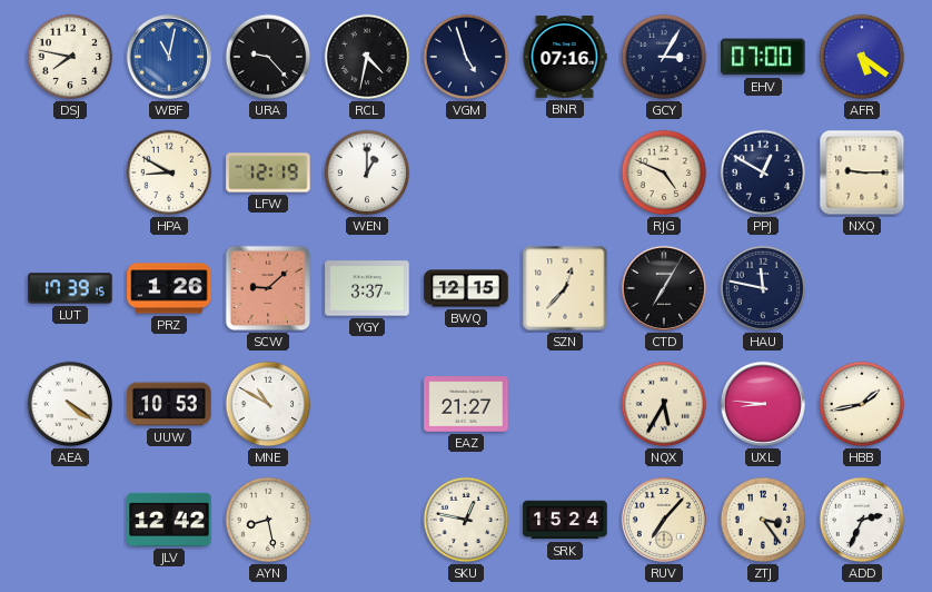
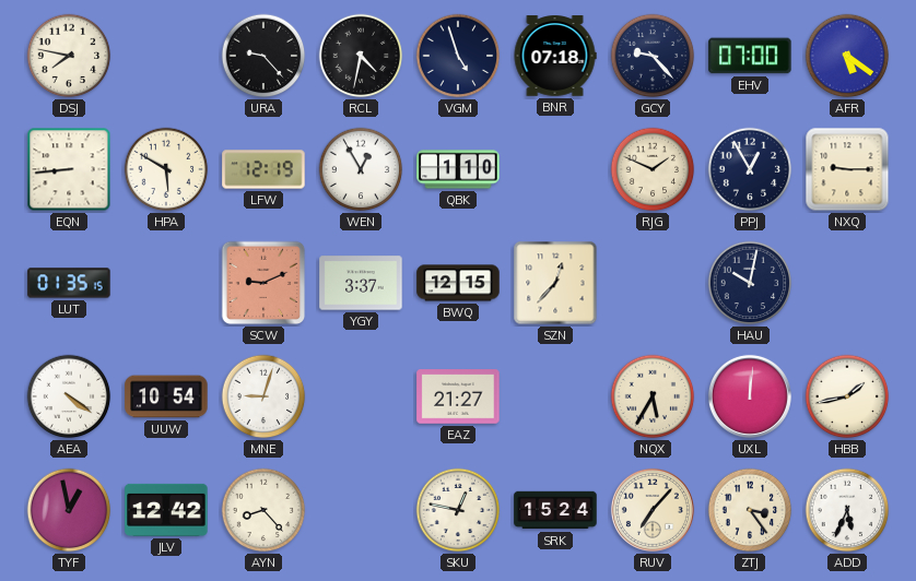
WBF: 11:02 -> none (169, 57)
BNR: 07:16 -> 07:18 (555, 56)
GCY: 3:05 -> 9:23 (653, 56)
EQN: none -> 8:44 (69, 169)
HPA: 8:50 -> 5:50 (166, 169)
WEN: 1:00 -> 12:55 (361, 169)
QBK: none -> 1:10 (458, 169)
RJG: 4:49 -> 1:49 (653, 169)
PPJ: 12:50 -> 12:55 (750, 169)
LUT: 17:39 -> 01:35 (69, 283)
PRZ: 1:26 -> none (169, 288)
SCW: 9:08 -> 9:11 (263, 283)
CTD: 7:05 -> none (664, 288)
HAU: 11:47 -> 10:02 (750, 283)
UUW: 10:53 -> 10:54 (166, 396)
MNE: 10:50 -> 9:03 (263, 396)
UXL: 8:46 -> 12:01 (750, 396)
TYF: none -> 12:58 (69, 510)
AYN: 8:28 -> 8:23 (263, 510)
ADD: 2:34 -> 5:34 (847, 510)
